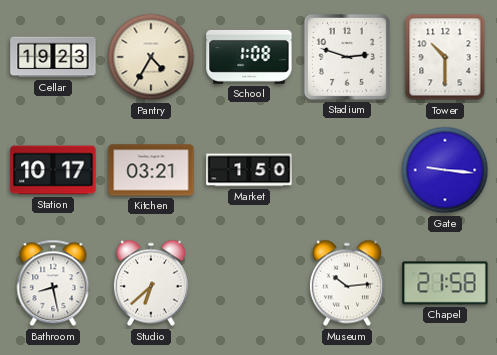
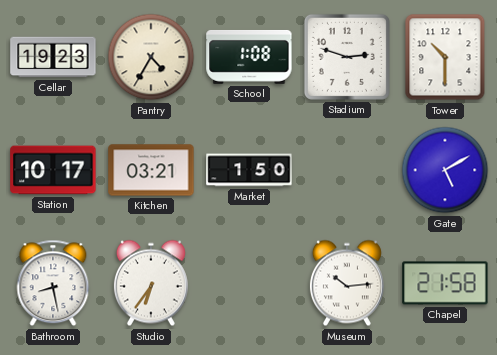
Gate: 9:16 -> 5:10 (445, 170)
Studio: 6:38 -> 6:36 (151, 283)
